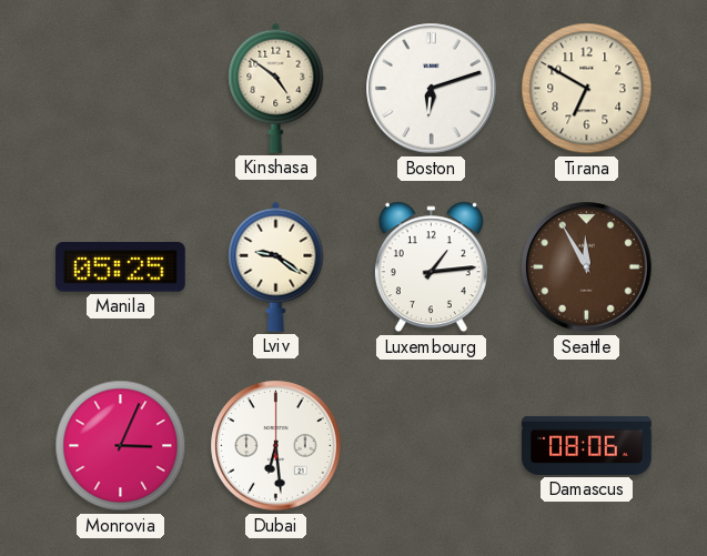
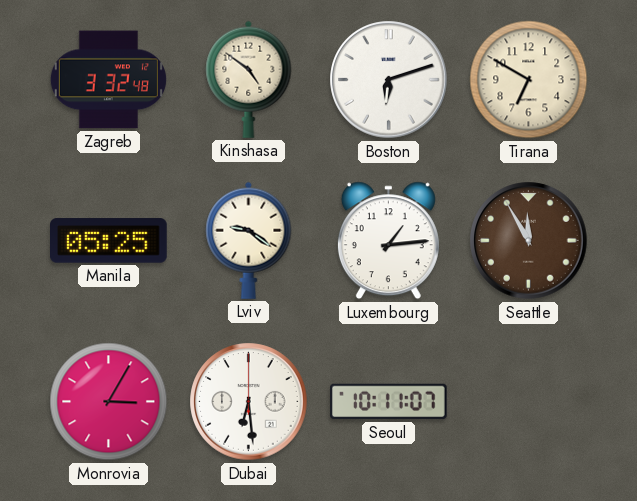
Zagreb: none -> 3:32 (108, 80)
Monrovia: 3:04 -> 3:05 (109, 402)
Seoul: none -> 10:11 (389, 402)
Damascus: 08:06 -> none (587, 445)
